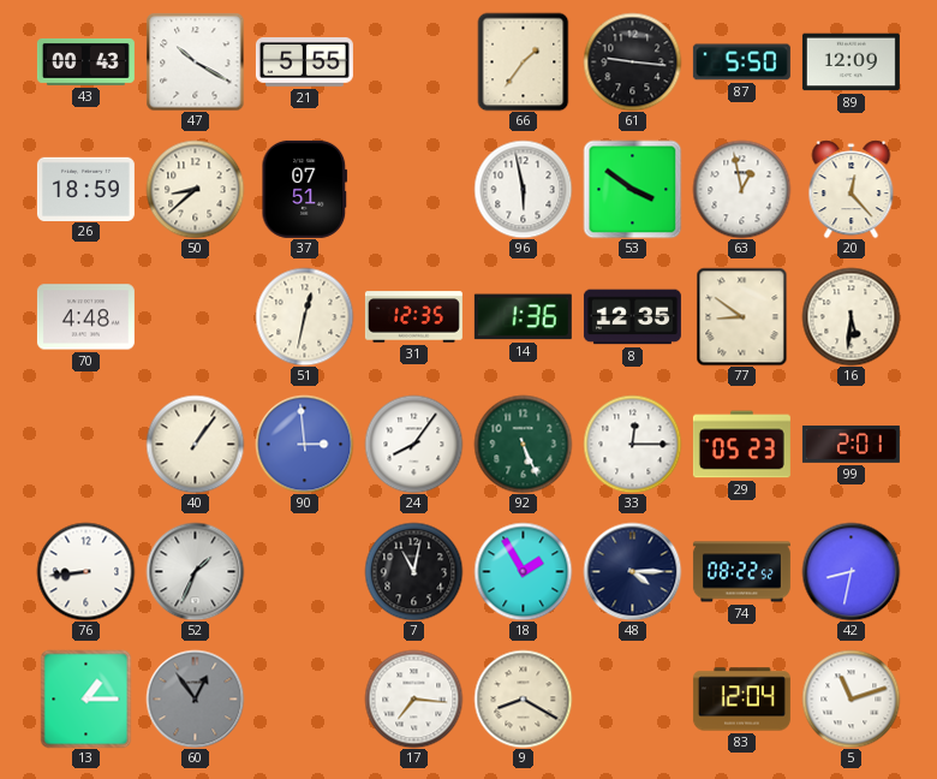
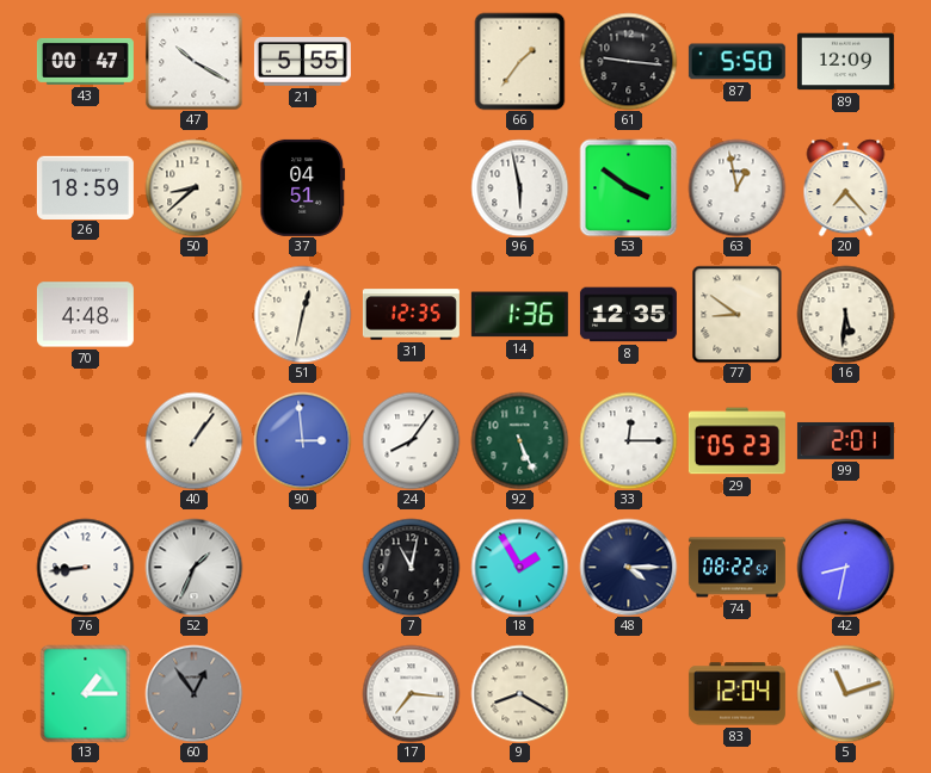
43: 00:43 -> 00:47 (85, 62)
37: 07:51 -> 04:51 (303, 187)
20: 12:23 -> 7:23 (846, 187)
